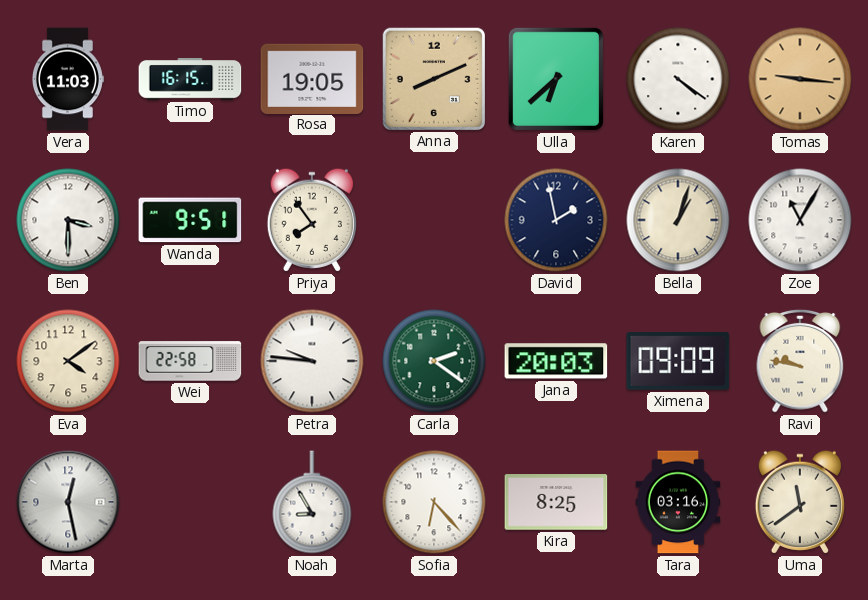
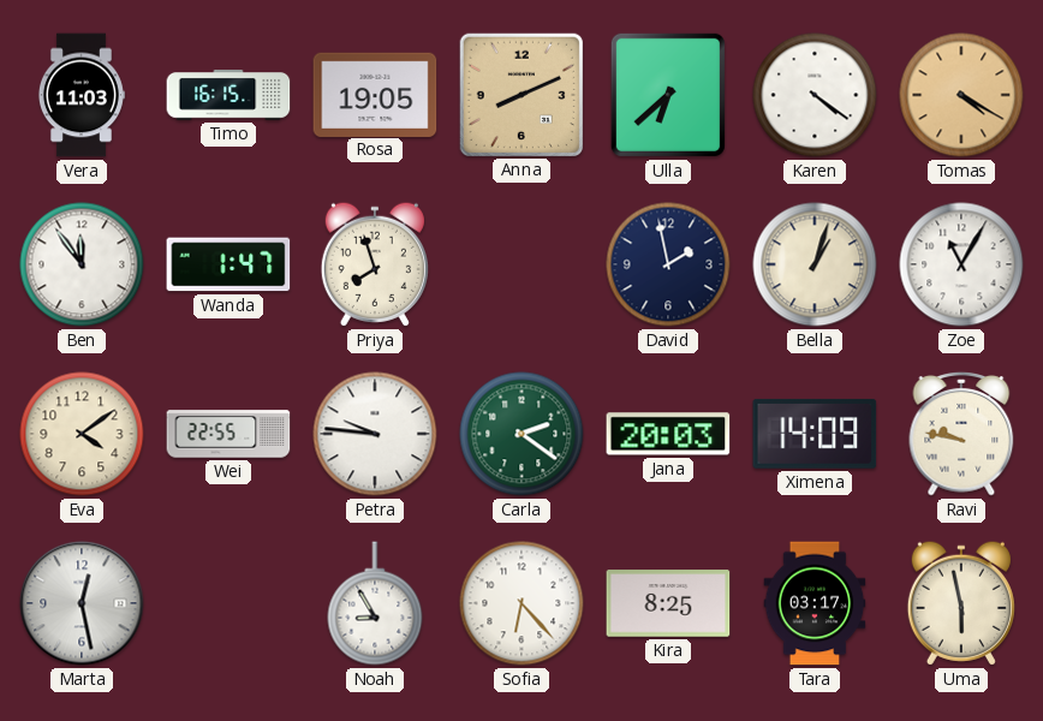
Tomas: 9:16 -> 4:20 (961, 95)
Ben: 3:30 -> 11:54 (82, 264)
Wanda: 9:51 -> 1:47 (228, 264)
Priya: 7:54 -> 7:57 (375, 264)
Wei: 22:58 -> 22:55 (228, 434)
Ximena: 09:09 -> 14:09 (815, 434)
Tara: 03:16 -> 03:17 (815, 603)
Uma: 11:39 -> 5:58 (961, 603)
